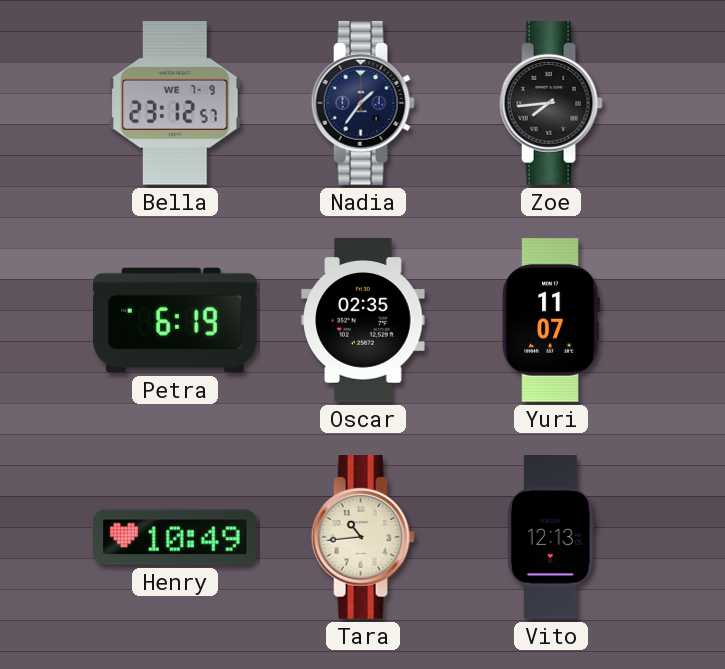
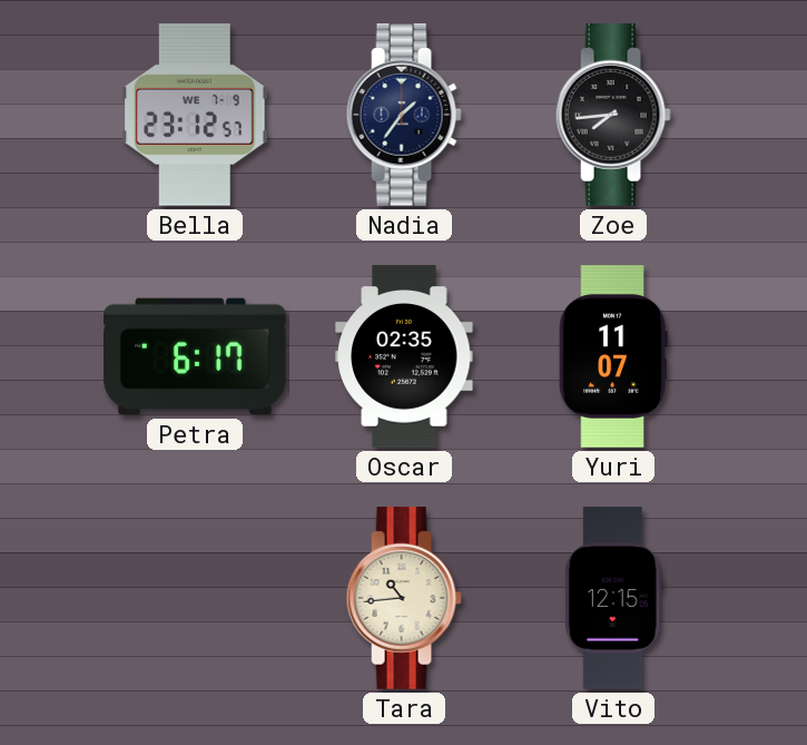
Petra: 6:19 -> 6:17 (195, 356)
Henry: 10:49 -> none (176, 537)
Vito: 12:13 -> 12:15 (613, 598)
